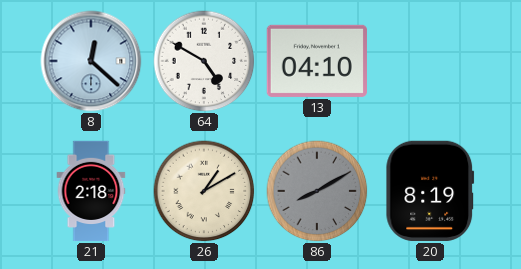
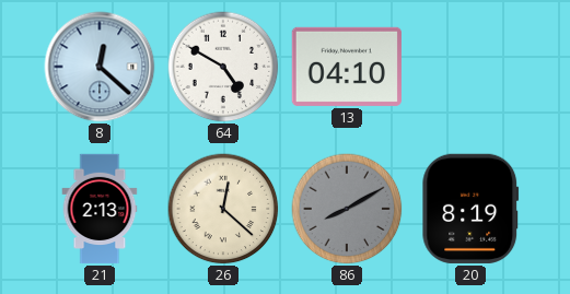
21: 2:18 -> 2:13 (100, 209)
26: 1:10 -> 12:22 (223, 209)
